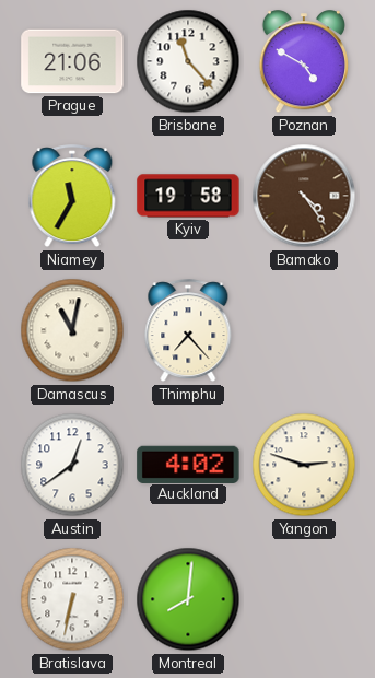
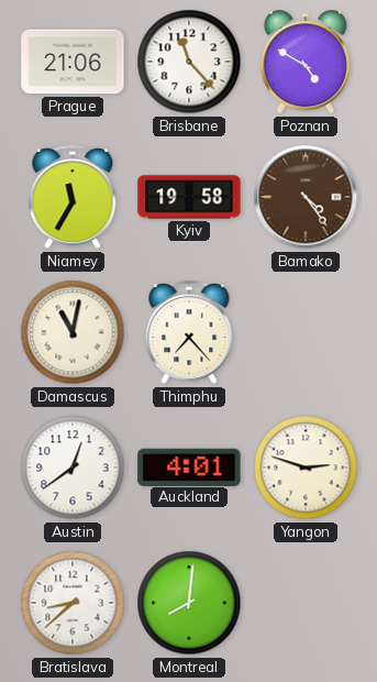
Auckland: 4:02 -> 4:01 (189, 466)
Bratislava: 6:32 -> 8:38 (73, 603)
